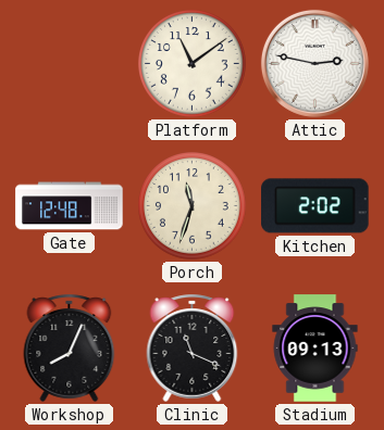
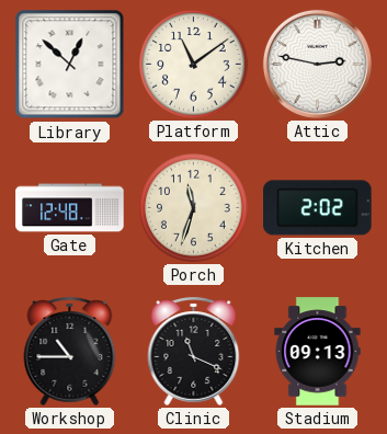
Library: none -> 12:52 (70, 65)
Workshop: 8:04 -> 10:45 (70, 351)
